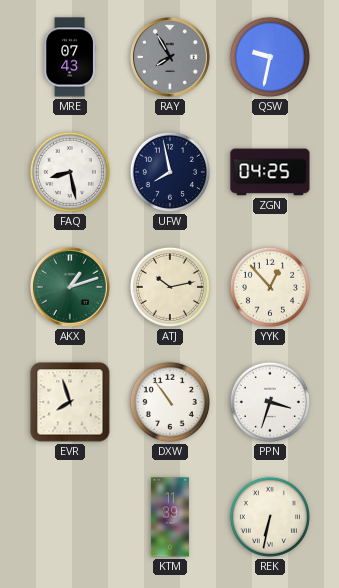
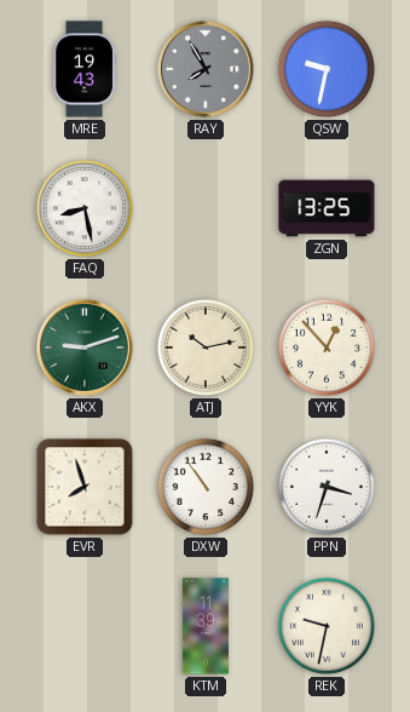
MRE: 07:43 -> 19:43 (83, 69)
UFW: 7:58 -> none (170, 172)
ZGN: 04:25 -> 13:25 (327, 208)
AKX: 1:12 -> 9:12 (85, 348)
REK: 6:32 -> 9:32 (327, 626)
